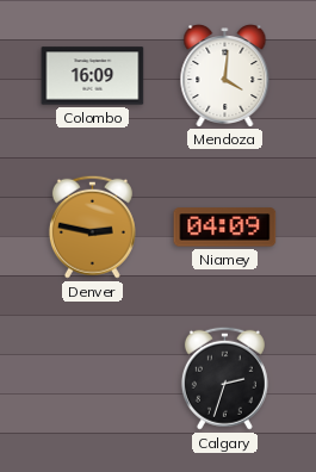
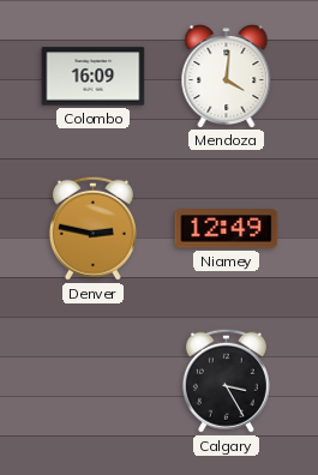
Niamey: 04:09 -> 12:49 (227, 229)
Calgary: 2:33 -> 3:25 (226, 380)
